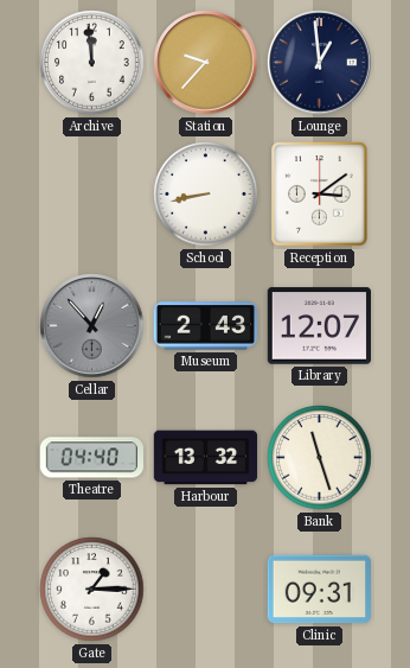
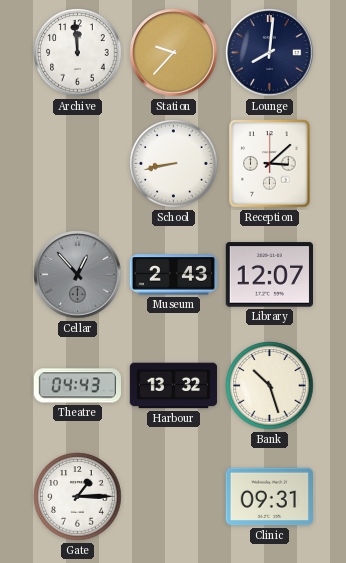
Lounge: 12:59 -> 8:01 (270, 53)
Reception: 3:09 -> 3:08 (270, 164)
Theatre: 04:40 -> 04:43 (77, 386)
Bank: 11:27 -> 10:27 (270, 386)
